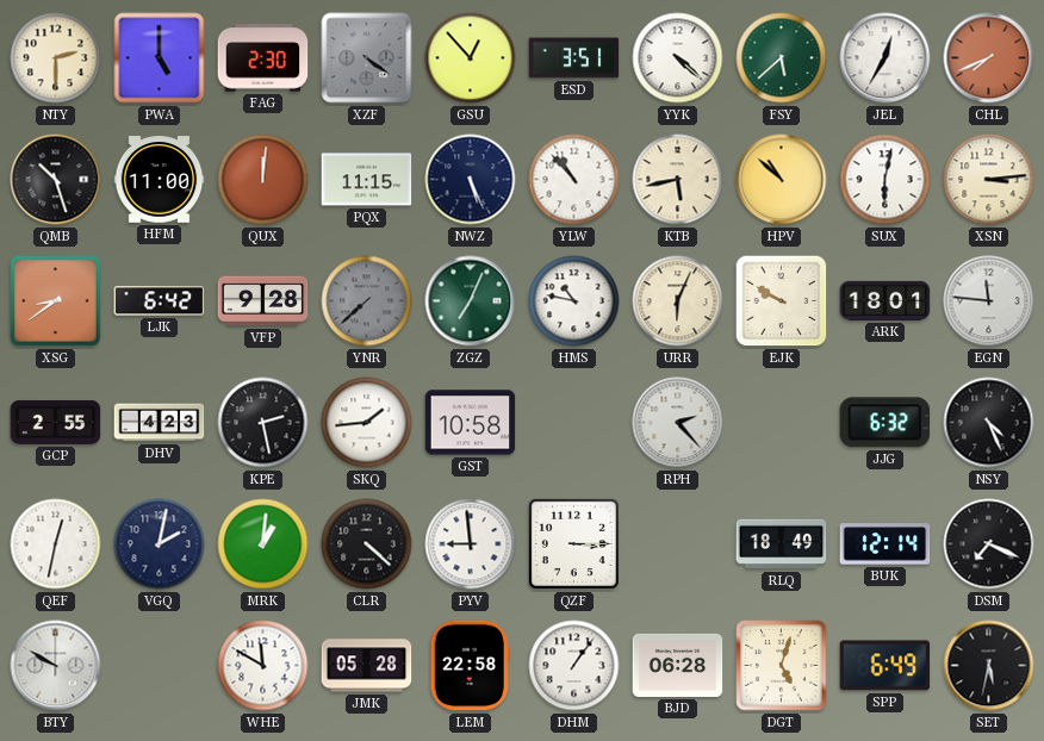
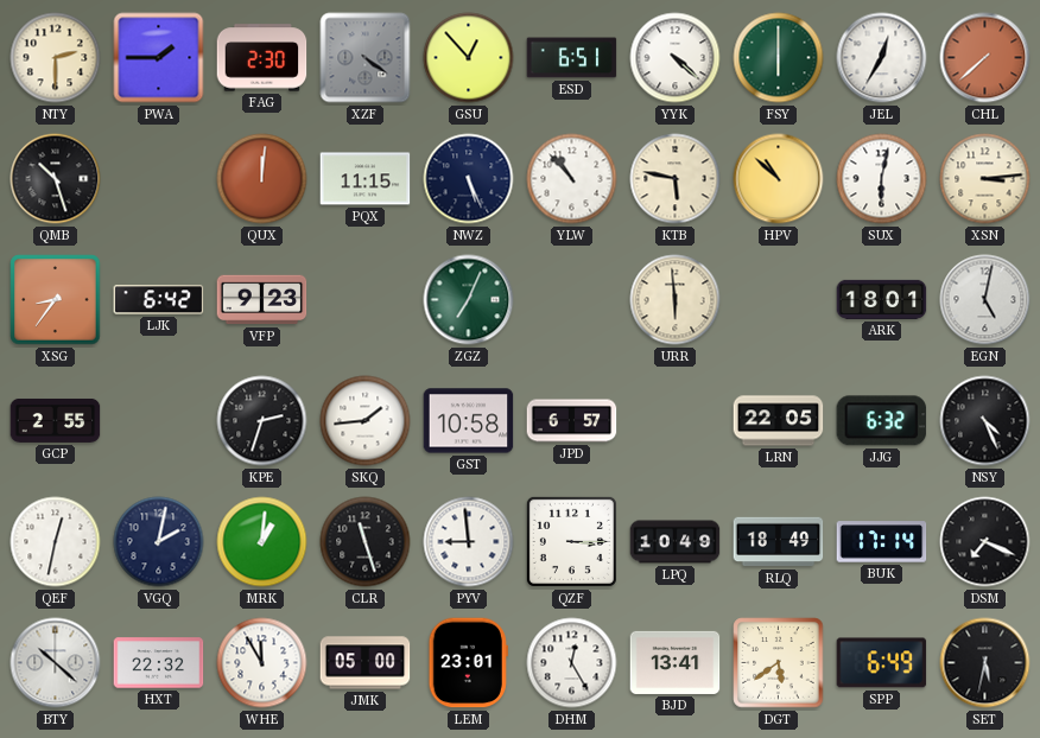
PWA: 5:00 -> 1:45 (159, 58)
ESD: 3:51 -> 6:51 (572, 58)
FSY: 5:38 -> 6:00 (779, 58)
CHL: 7:41 -> 7:38 (985, 58)
HFM: 11:00 -> none (160, 180)
KTB: 5:43 -> 5:47 (676, 179)
XSG: 8:39 -> 8:36 (56, 300)
VFP: 9:28 -> 9:23 (262, 300)
YNR: 7:38 -> none (367, 301)
HMS: 10:47 -> none (574, 301)
URR: 6:04 -> 5:59 (676, 300)
EJK: 9:50 -> none (782, 301)
EGN: 11:46 -> 5:02 (985, 300)
DHV: 4:23 -> none (160, 423)
KPE: 2:28 -> 2:33 (262, 421)
JPD: none -> 6:57 (572, 421)
RPH: 2:23 -> none (678, 423)
LRN: none -> 22:05 (779, 421)
CLR: 4:22 -> 11:27 (366, 542)
LPQ: none -> 10:49 (676, 542)
BUK: 12:14 -> 17:14 (882, 542)
BTY: 9:50 -> 10:22 (56, 663)
HXT: none -> 22:32 (159, 663)
WHE: 11:50 -> 11:55 (262, 663)
JMK: 05:28 -> 05:00 (366, 663)
LEM: 22:58 -> 23:01 (468, 663)
DHM: 1:06 -> 12:25 (572, 663)
BJD: 06:28 -> 13:41 (676, 662)
DGT: 5:03 -> 5:39 (779, 663)
